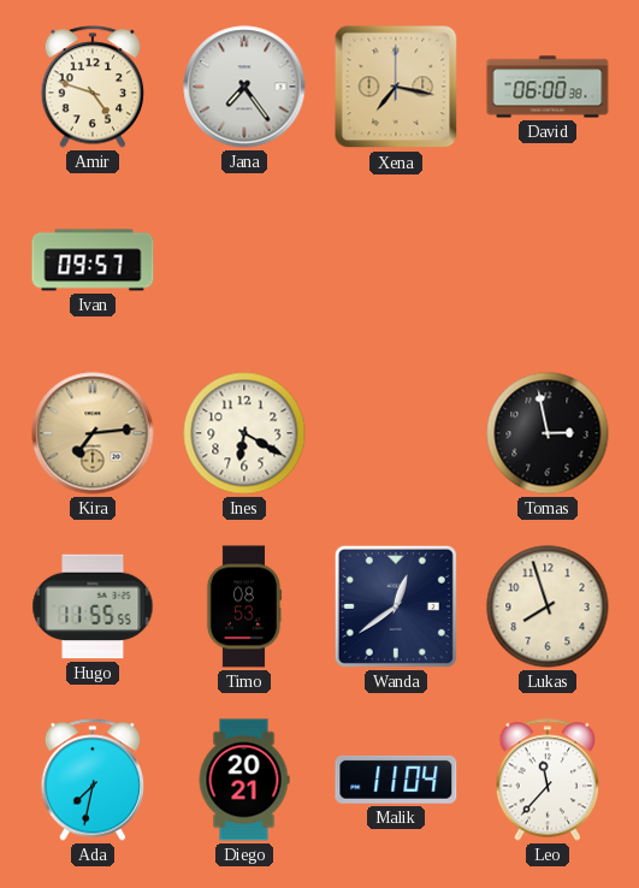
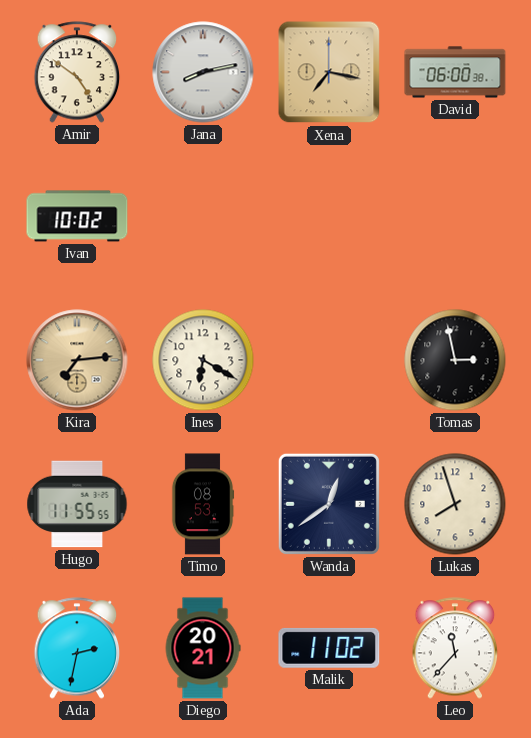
Amir: 4:48 -> 4:51 (77, 72)
Jana: 7:24 -> 8:13 (203, 72)
Ivan: 09:57 -> 10:02 (77, 216)
Ada: 7:32 -> 2:32 (77, 648)
Malik: 11:04 -> 11:02 (329, 648)
